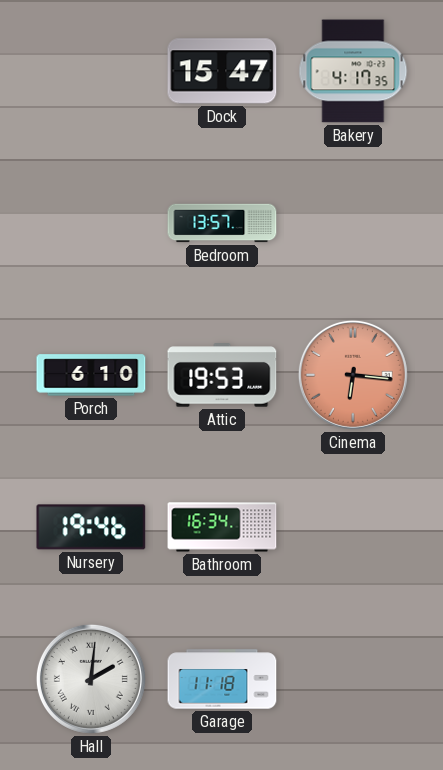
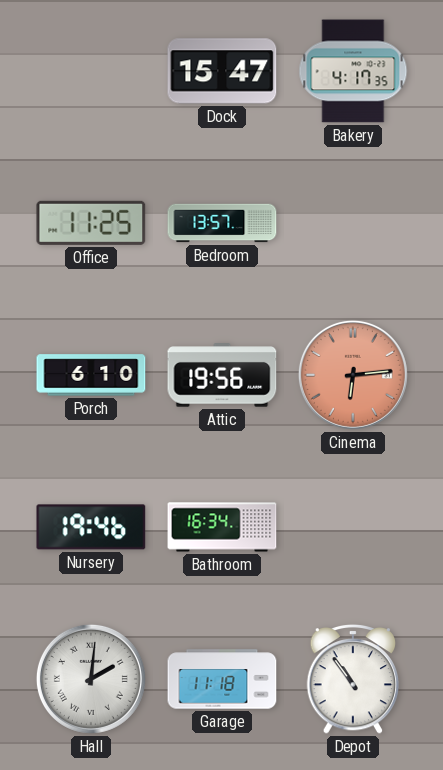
Office: none -> 11:25 (91, 223)
Attic: 19:53 -> 19:56 (222, 375)
Cinema: 6:16 -> 6:14 (353, 375)
Depot: none -> 10:54 (353, 679)
